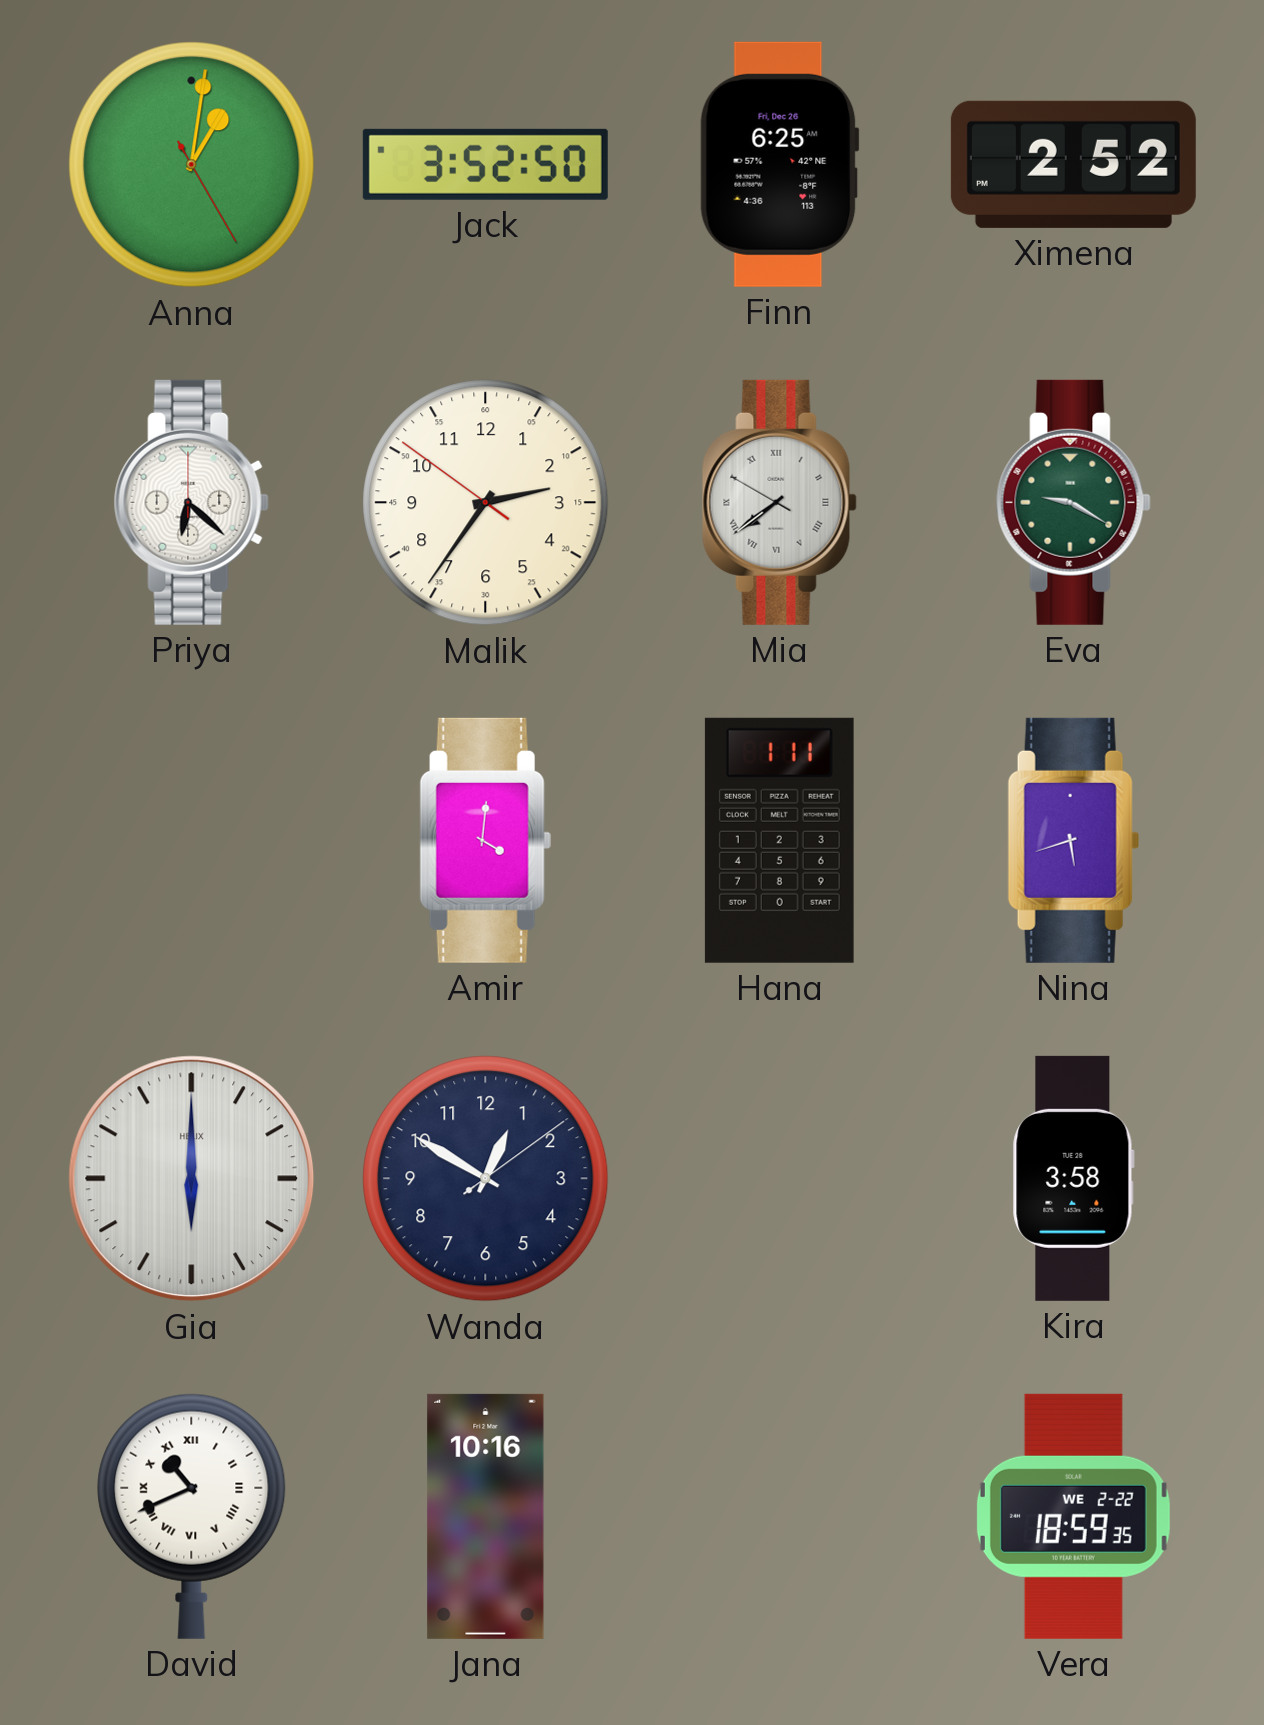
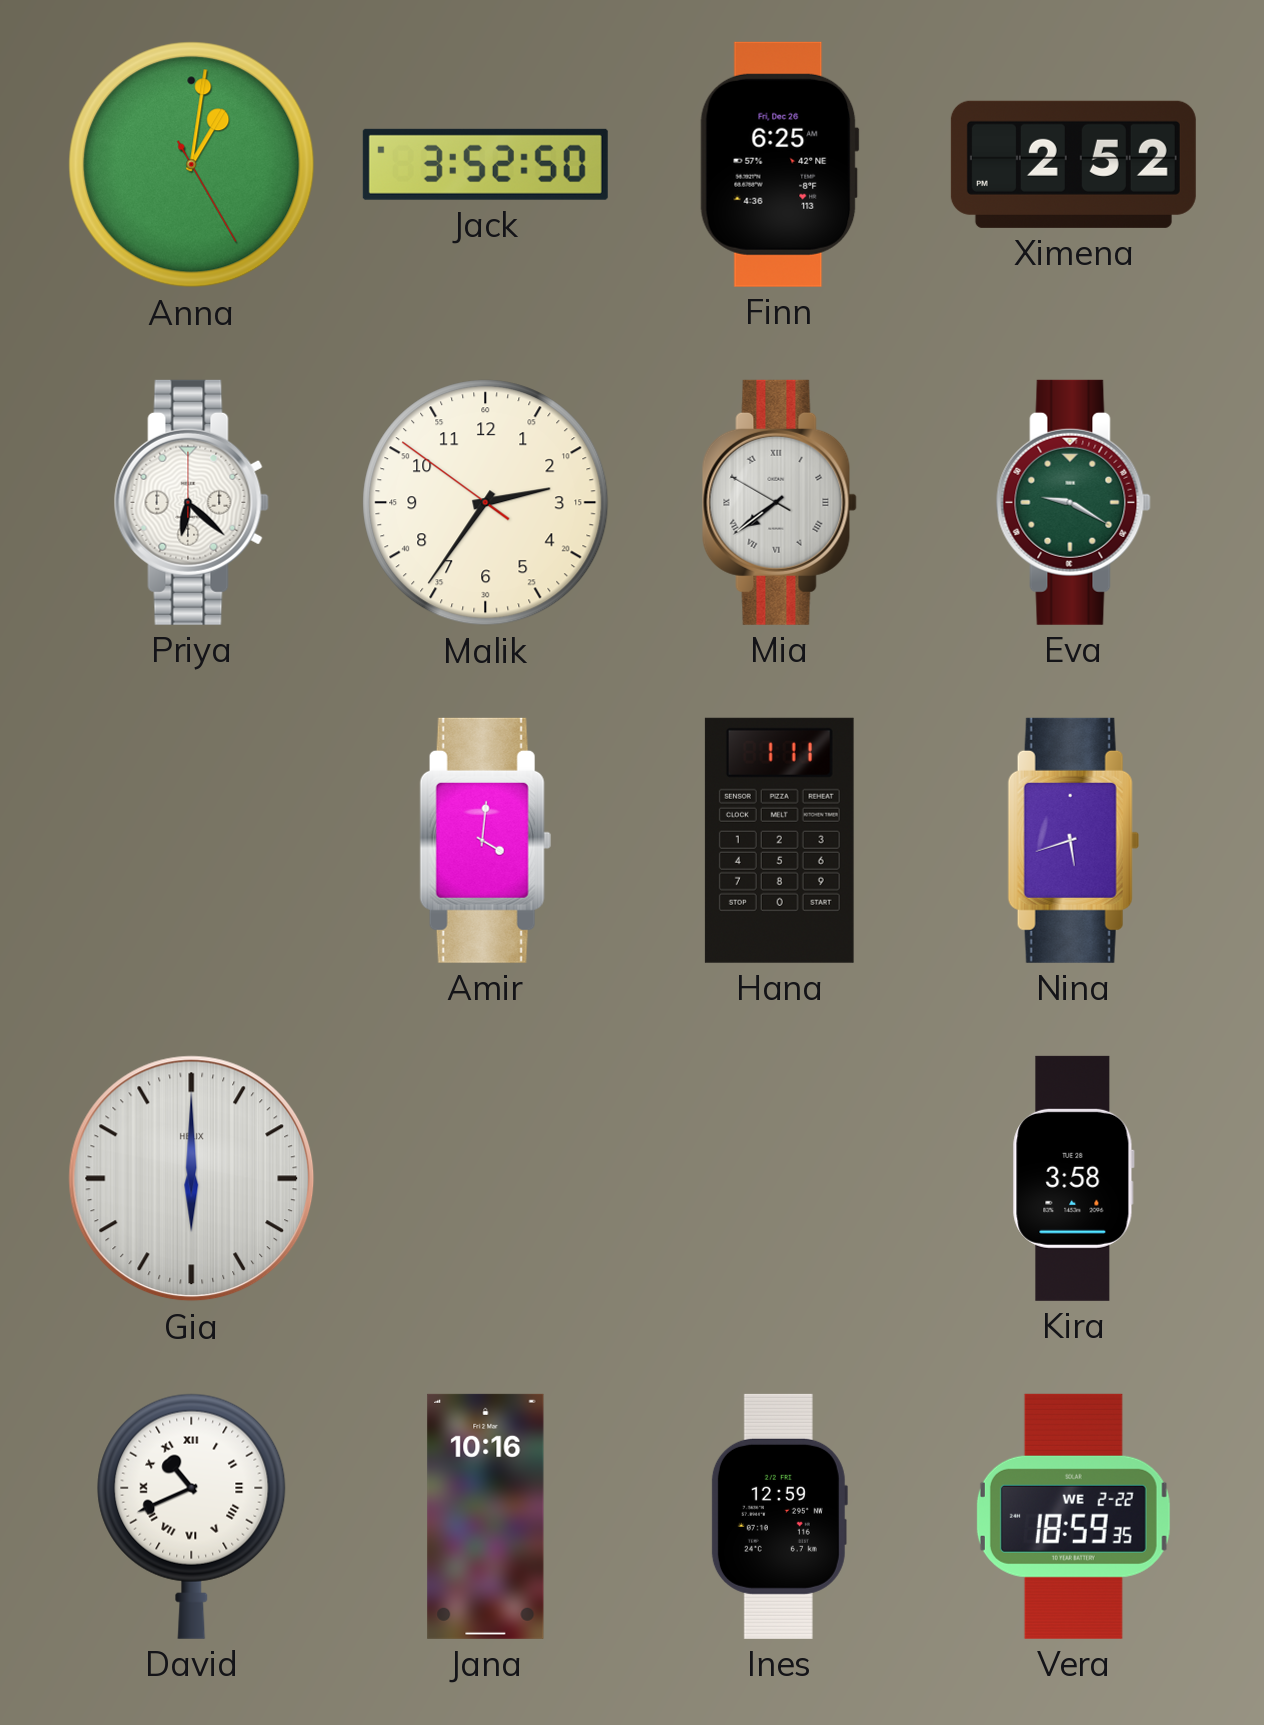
Wanda: 12:50 -> none (486, 1179)
Ines: none -> 12:59 (779, 1516)
